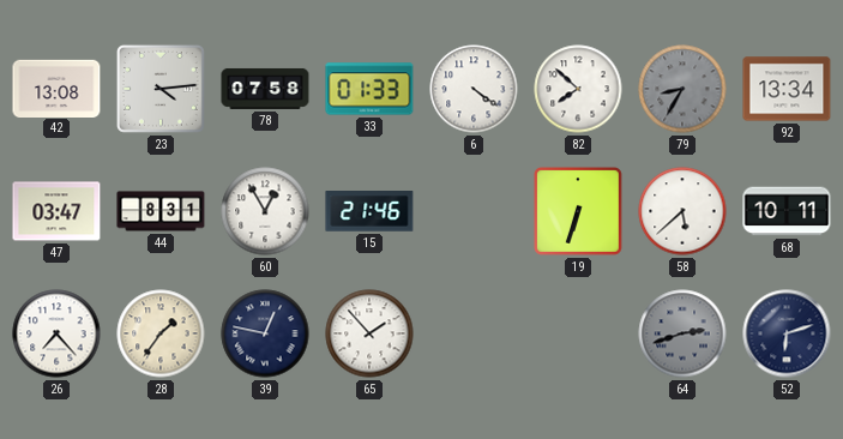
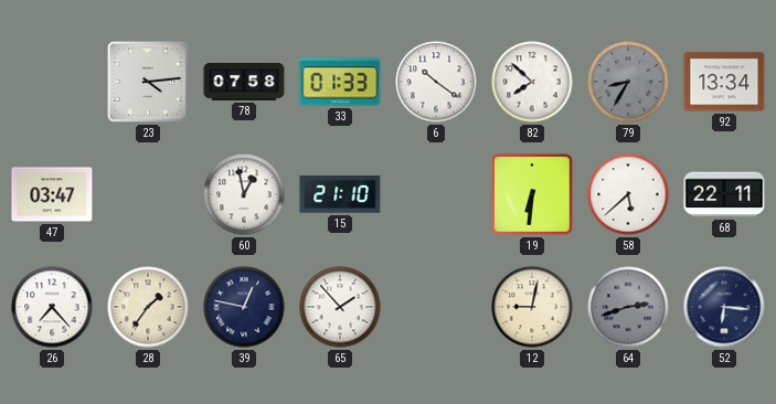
42: 13:08 -> none (56, 88)
6: 4:21 -> 10:21 (436, 82)
44: 8:31 -> none (161, 211)
60: 12:55 -> 12:58 (244, 194)
15: 21:46 -> 21:10 (340, 195)
19: 6:33 -> 6:31 (533, 195)
68: 10:11 -> 22:11 (724, 194)
12: none -> 9:02 (532, 307)
52: 6:12 -> 6:16 (724, 307)
